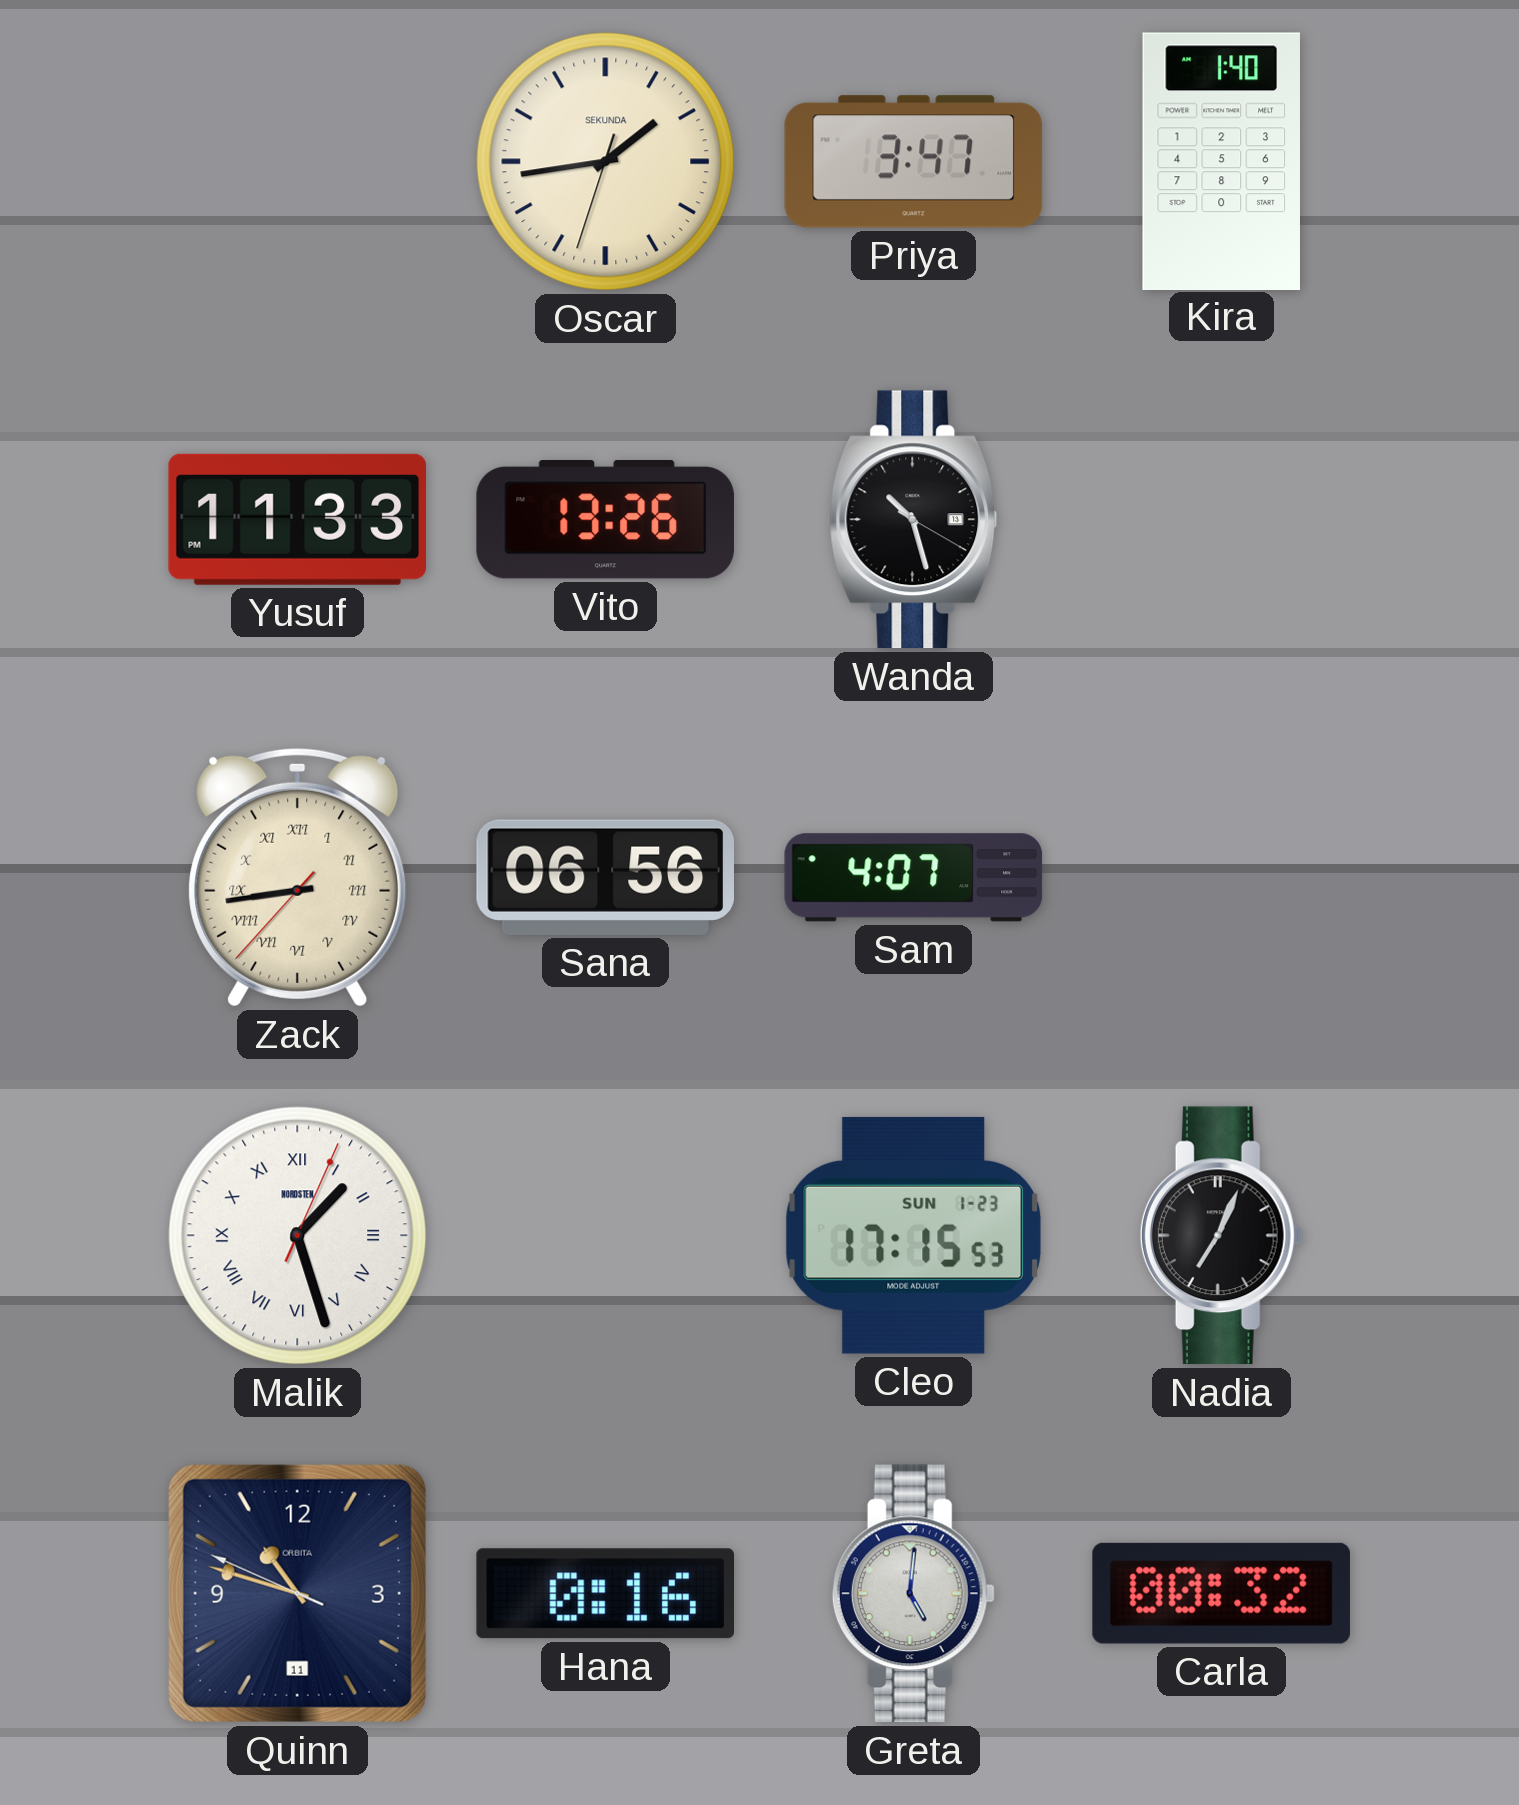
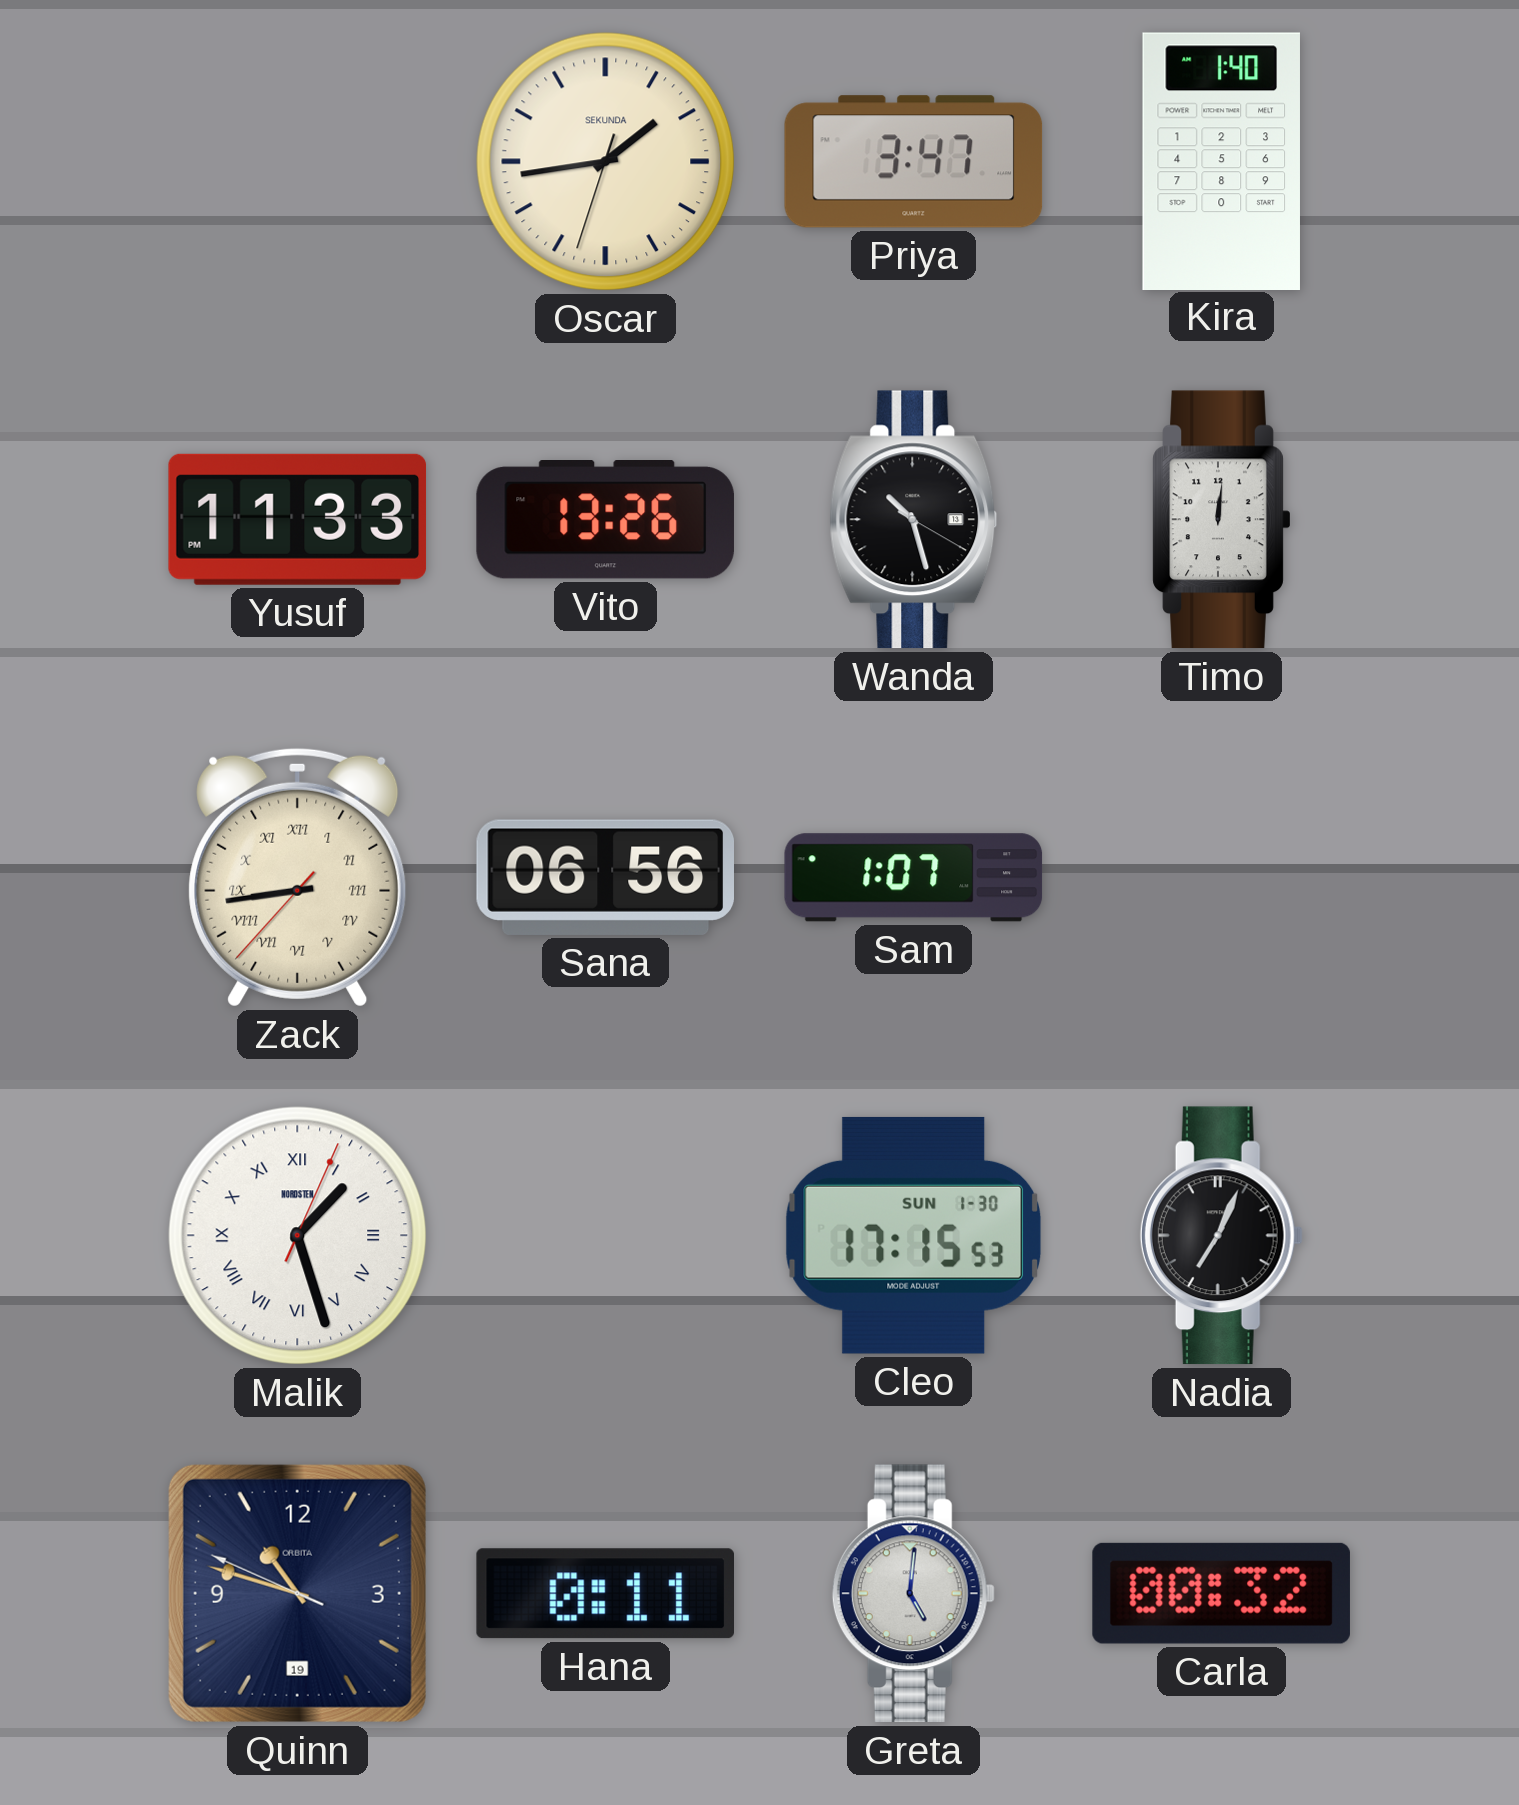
Timo: none -> 12:01 (1222, 520)
Sam: 4:07 -> 1:07 (914, 878)
Cleo date: SUN 1-23 -> SUN 1-30 (913, 1235)
Quinn date: 11 -> 19 (297, 1593)
Hana: 0:16 -> 0:11 (605, 1594)
